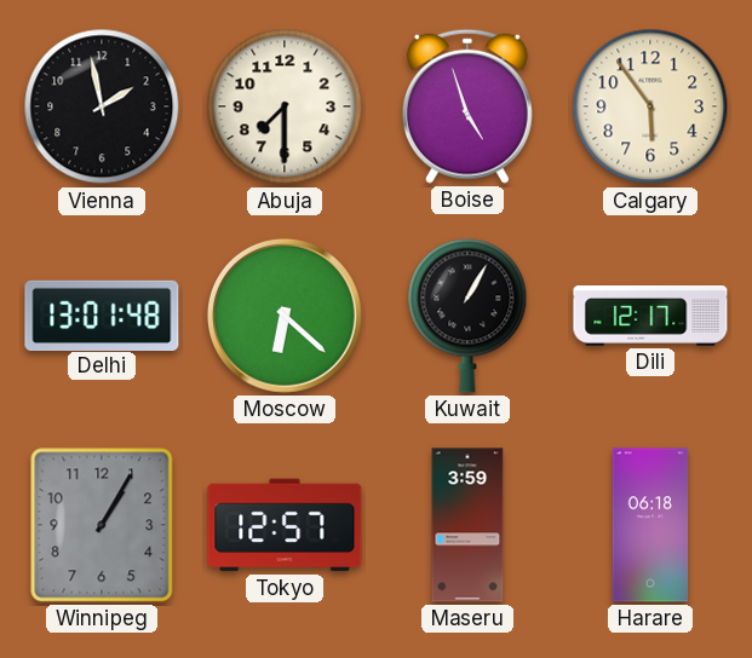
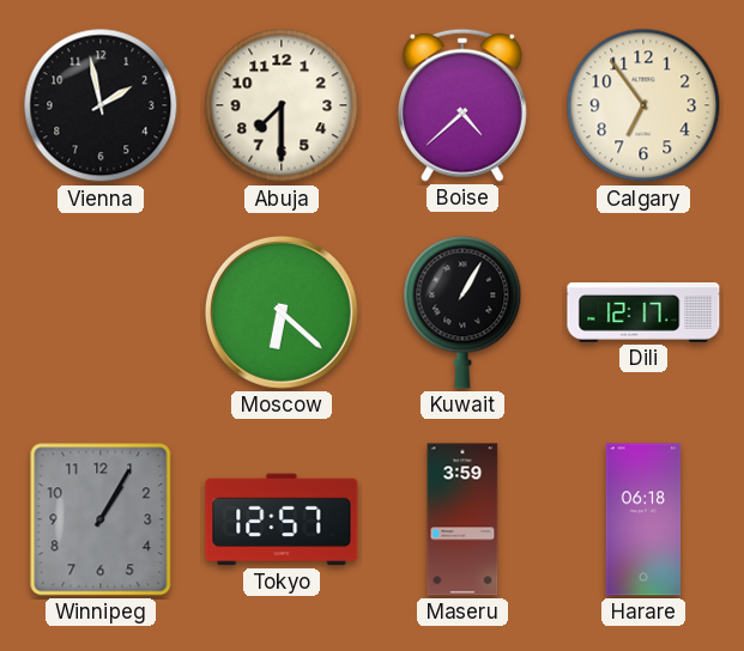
Boise: 4:57 -> 4:38 (462, 105)
Calgary: 5:54 -> 6:54 (643, 105)
Delhi: 13:01 -> none (102, 314)
